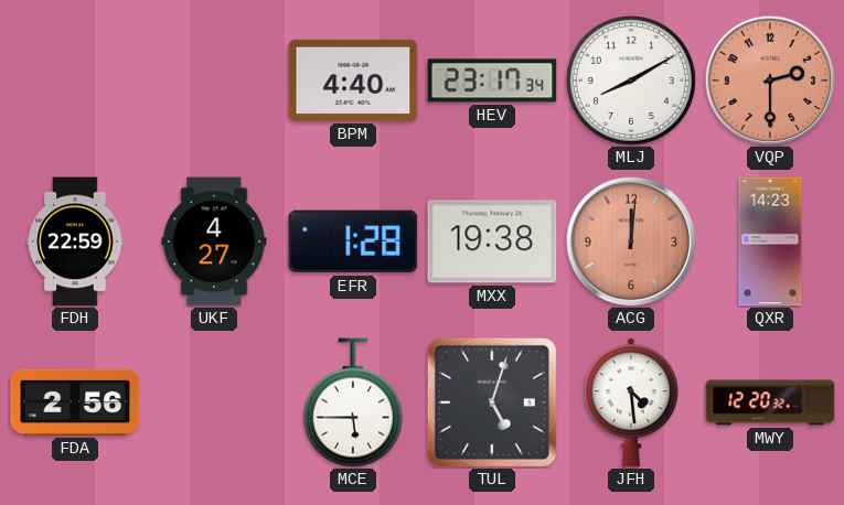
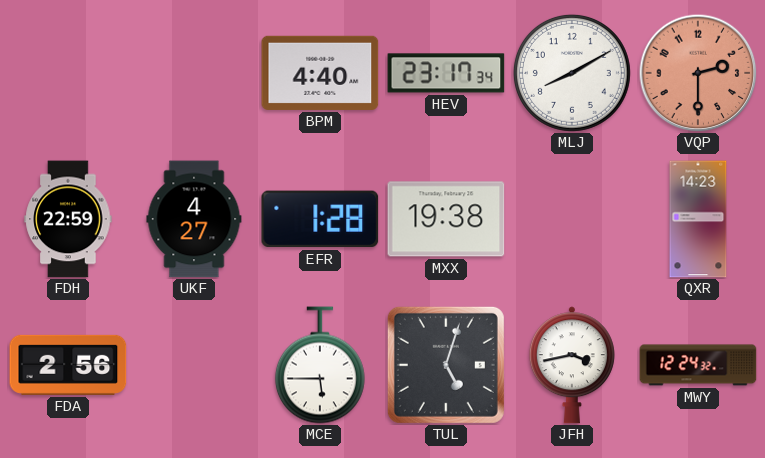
ACG: 12:01 -> none (631, 241)
JFH: 4:29 -> 3:43 (572, 365)
MWY: 12:20 -> 12:24 (698, 365)
